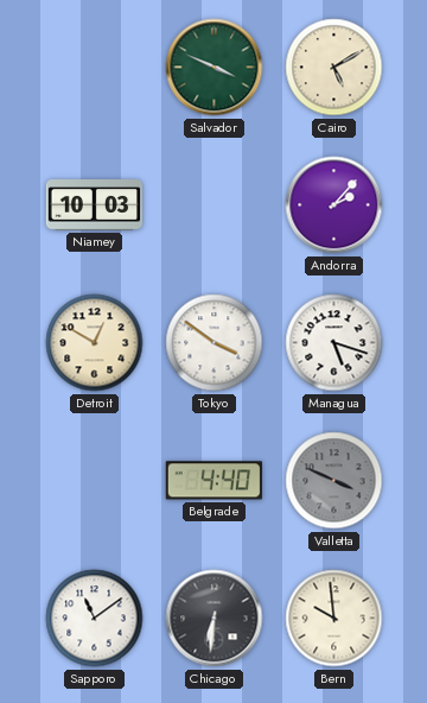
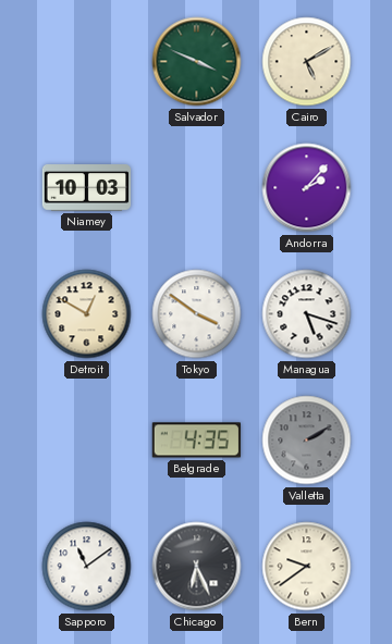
Belgrade: 4:40 -> 4:35 (196, 441)
Valletta: 3:49 -> 2:10 (307, 441)
Chicago: 6:31 -> 6:26 (197, 567)
Bern: 9:59 -> 9:39 (307, 567)
